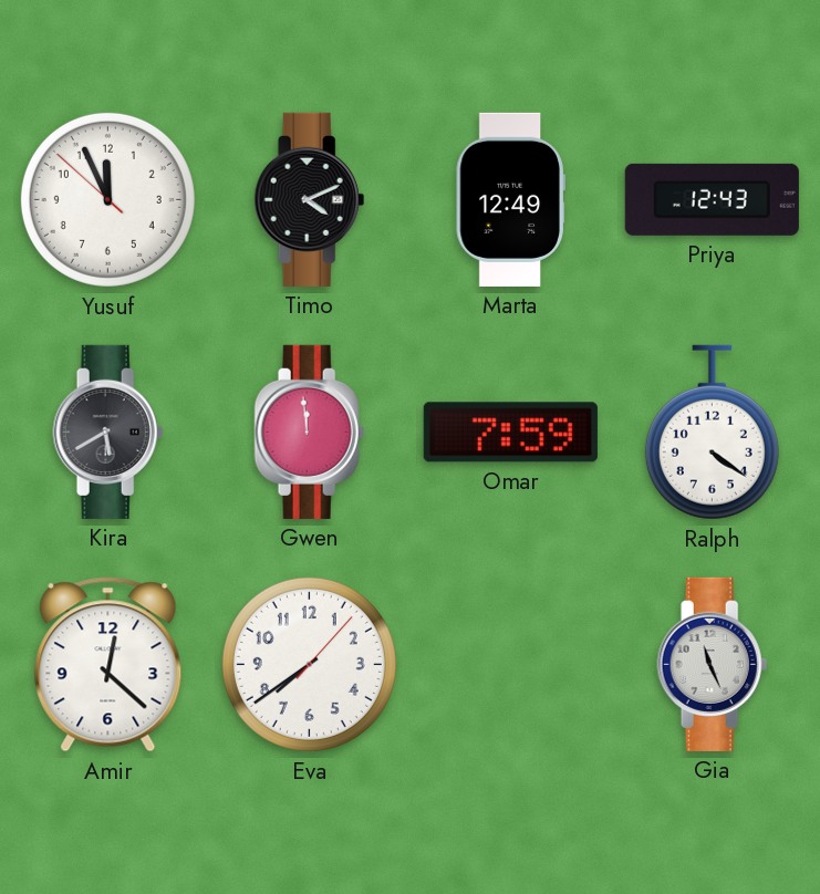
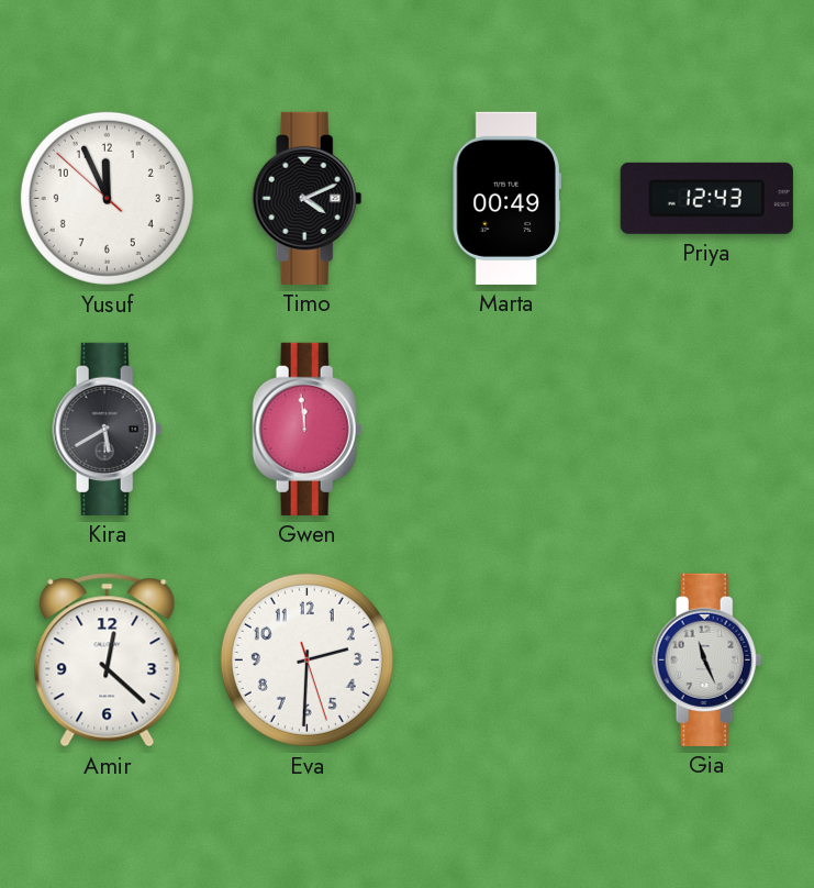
Marta: 12:49 -> 00:49 (506, 198)
Omar: 7:59 -> none (510, 433)
Ralph: 4:21 -> none (712, 433)
Eva: 7:39 -> 2:30 (306, 659)
